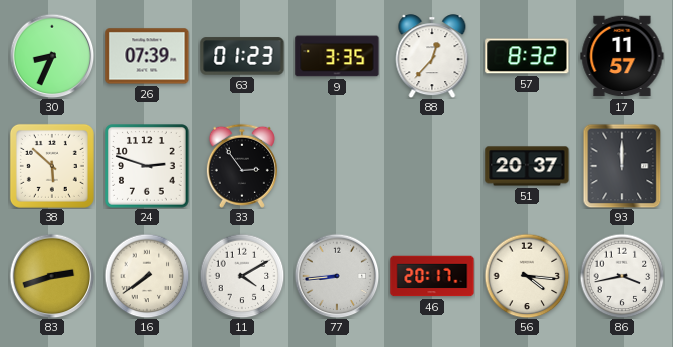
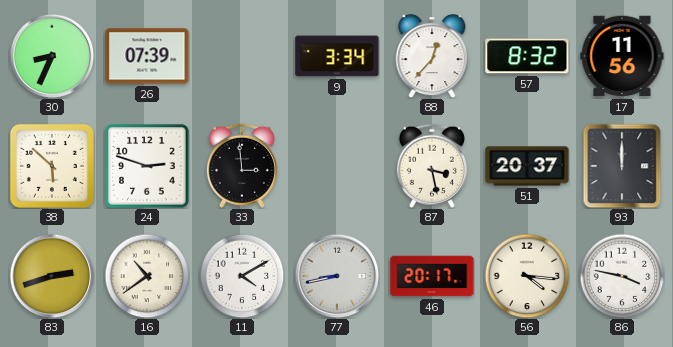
63: 01:23 -> none (242, 56)
9: 3:35 -> 3:34 (337, 56)
17: 11:57 -> 11:56 (622, 56)
33: 2:54 -> 2:59 (242, 166)
87: none -> 3:28 (432, 166)
16: 7:39 -> 10:39 (147, 276)
77: 8:44 -> 8:43 (337, 276)
86: 3:43 -> 3:47 (622, 276)
